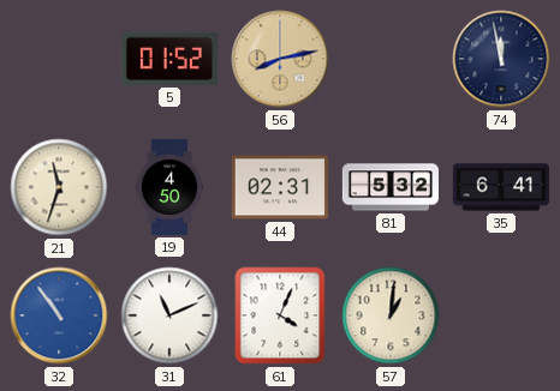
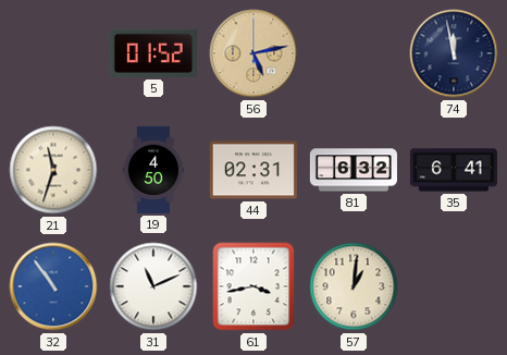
56: 8:13 -> 5:13 (253, 53)
81: 5:32 -> 6:32 (354, 170)
61: 4:04 -> 3:43 (253, 286)
